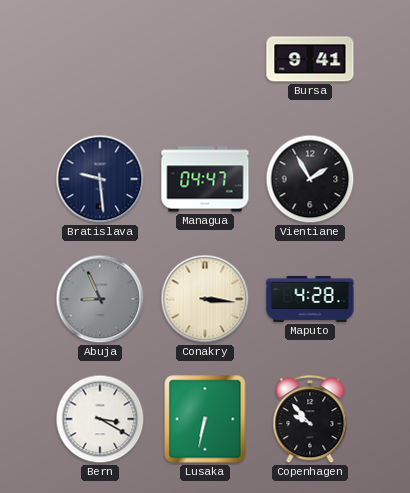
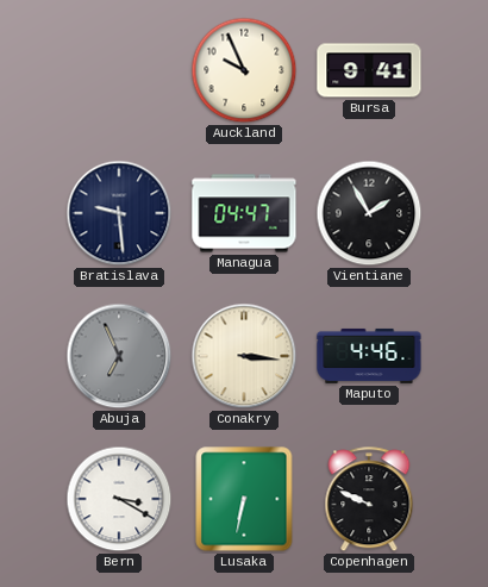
Auckland: none -> 9:56 (244, 70)
Abuja: 8:56 -> 6:56 (119, 356)
Maputo: 4:28 -> 4:46 (369, 356)
Copenhagen: 9:53 -> 9:49 (369, 500)
